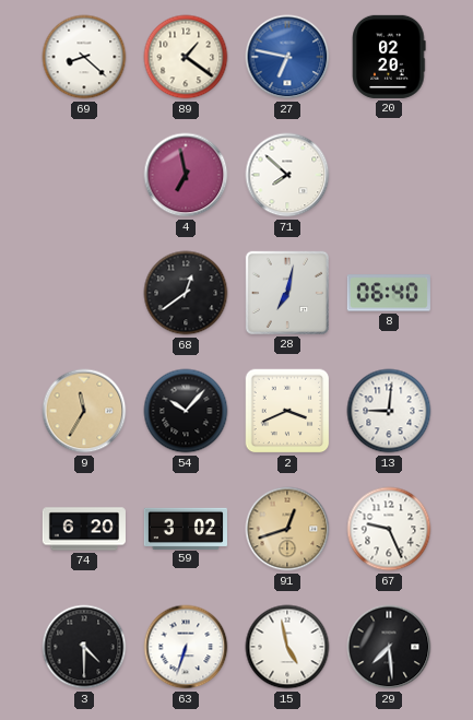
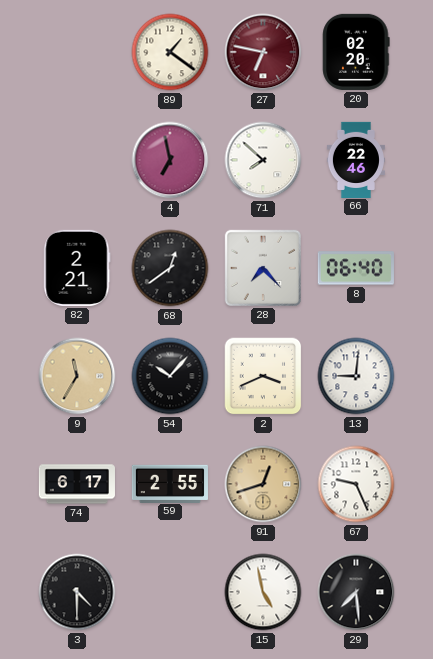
69: 8:22 -> none (84, 57)
27 dial: blue -> burgundy (263, 52)
66: none -> 22:46 (356, 159)
82: none -> 2:21 (77, 268)
28: 7:02 -> 7:23 (263, 268)
74: 6:20 -> 6:17 (77, 484)
59: 3:02 -> 2:55 (170, 483)
63: 6:33 -> none (186, 647)
